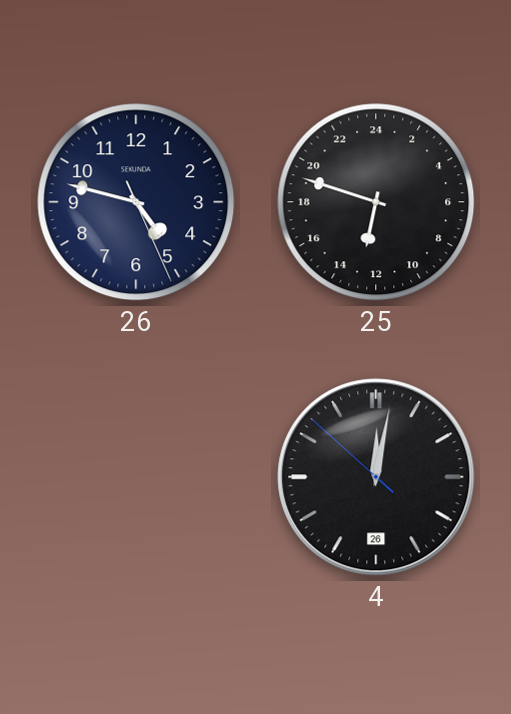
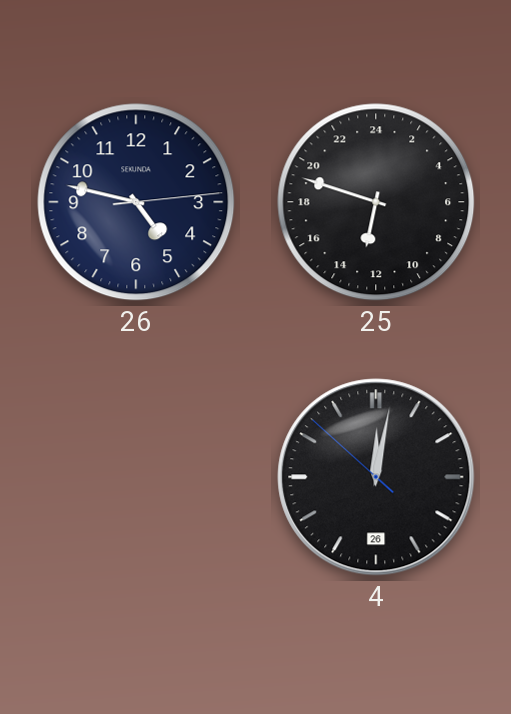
26: 4:47:26 -> 4:47:14 (136, 202)
